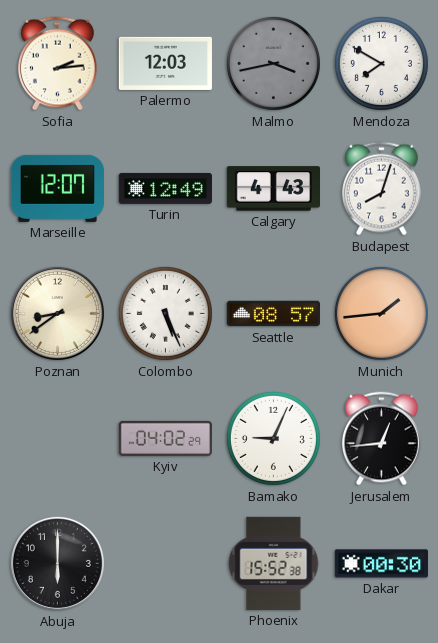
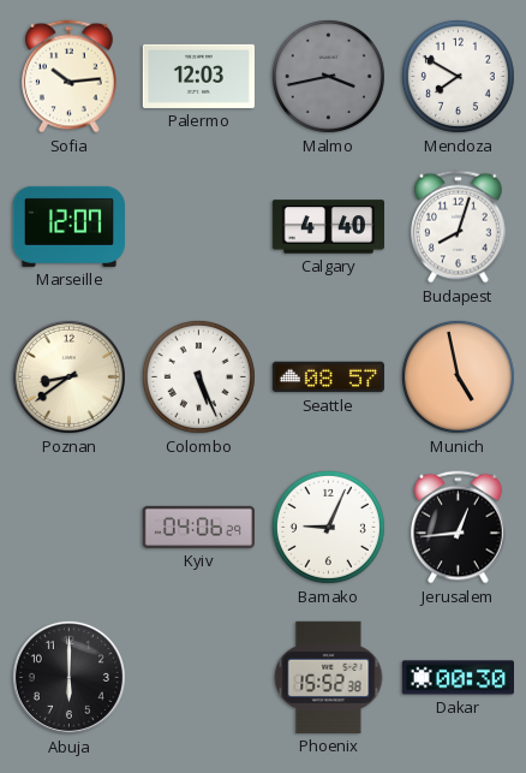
Sofia: 2:14 -> 10:14 (70, 77)
Turin: 12:49 -> none (165, 188)
Calgary: 4:43 -> 4:40 (328, 227)
Munich: 1:44 -> 4:58 (458, 376)
Kyiv: 04:02 -> 04:06 (198, 527)
